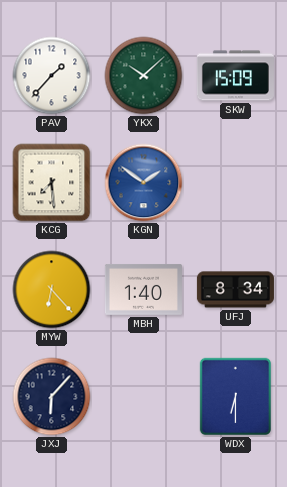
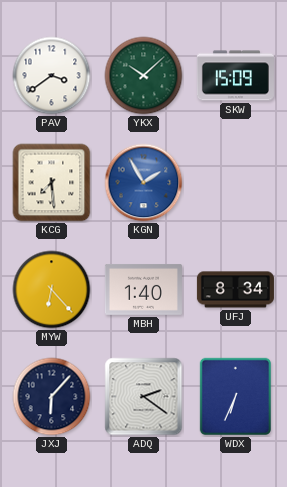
PAV: 1:37 -> 3:39 (52, 76)
KGN: 1:51 -> 1:55 (144, 183)
ADQ: none -> 2:21 (144, 397)
WDX: 6:30 -> 6:34 (235, 397)
